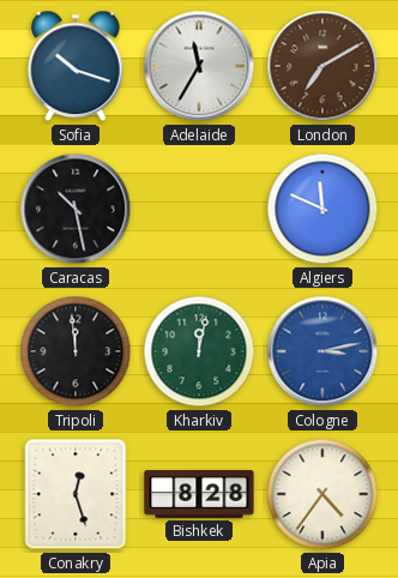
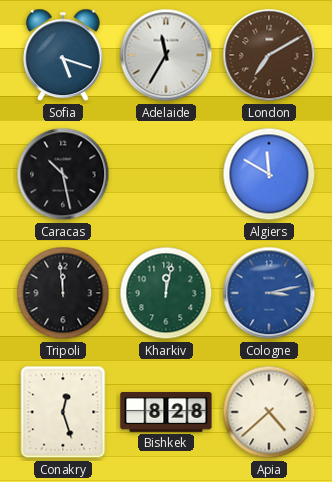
Sofia: 10:18 -> 5:18 (63, 55)
Algiers: 11:49 -> 11:50 (269, 174)
Apia: 4:36 -> 4:38 (269, 412)
